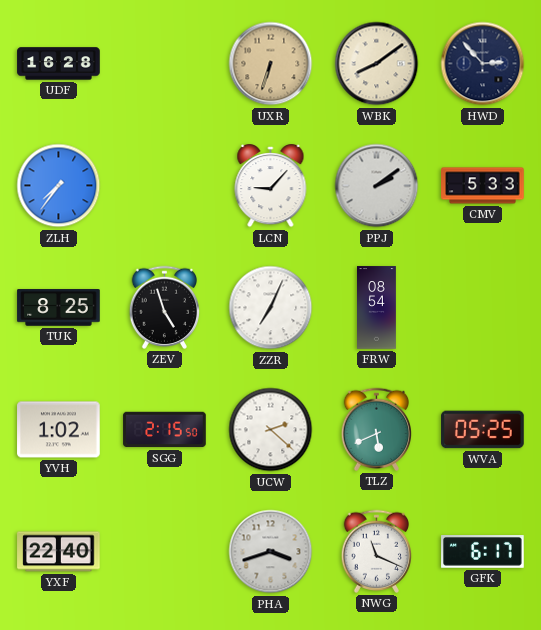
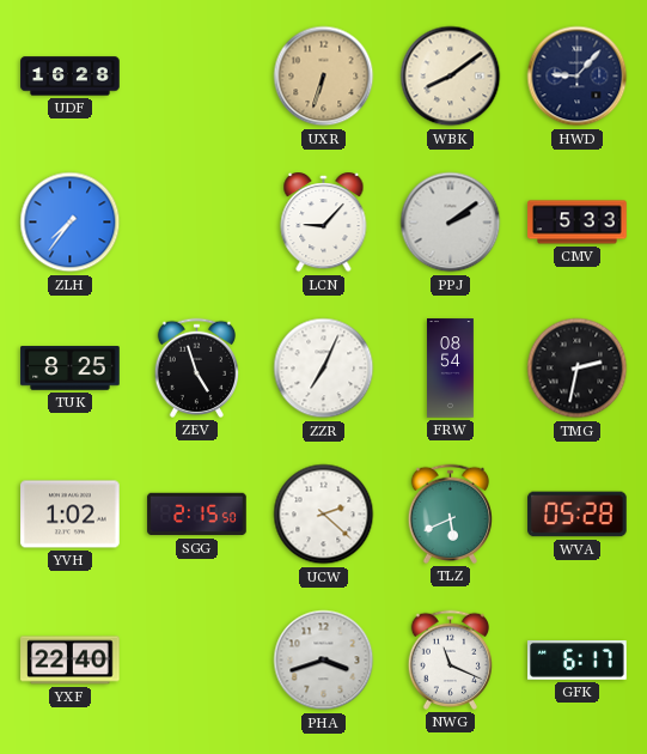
HWD: 2:53 -> 9:07 (578, 77)
TMG: none -> 2:32 (578, 369)
WVA: 05:25 -> 05:28 (578, 515)
